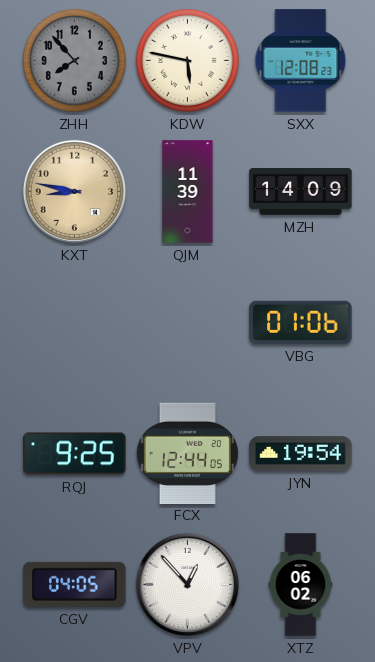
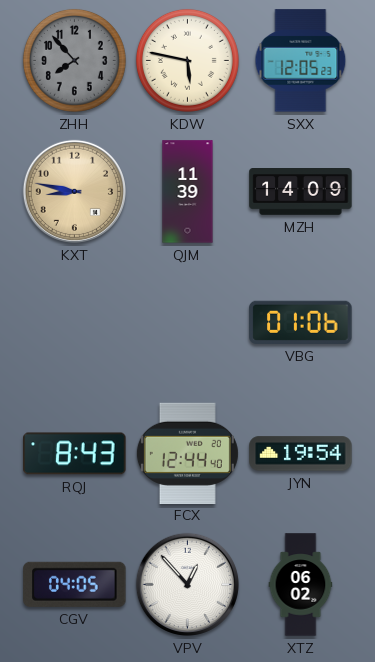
SXX: 12:08 -> 12:05 (301, 61)
RQJ: 9:25 -> 8:43 (75, 454)
FCX: 12:44:05 -> 12:44:40 (187, 453)
